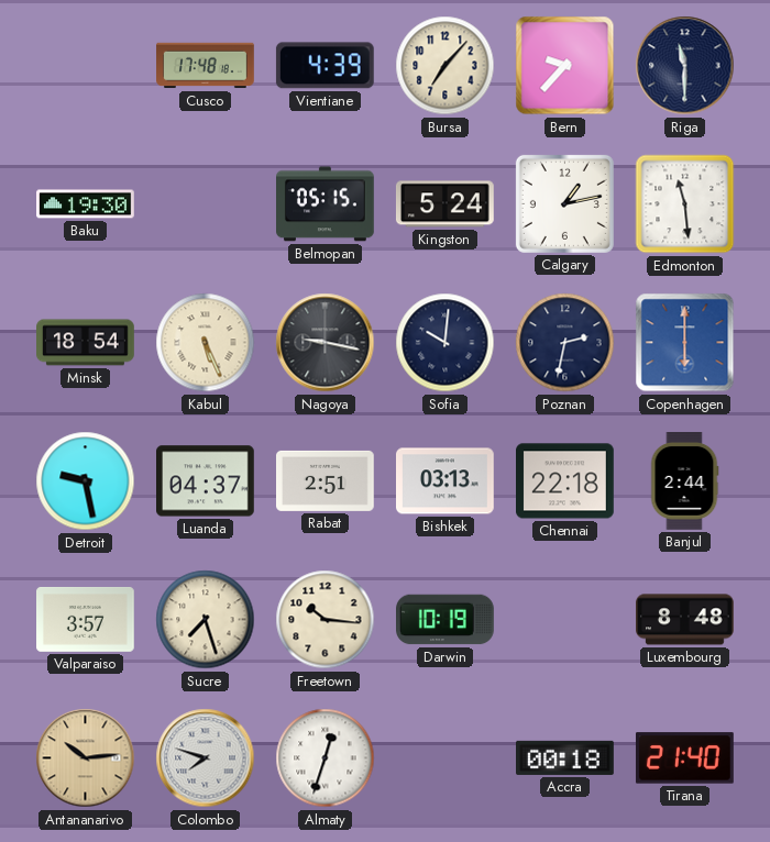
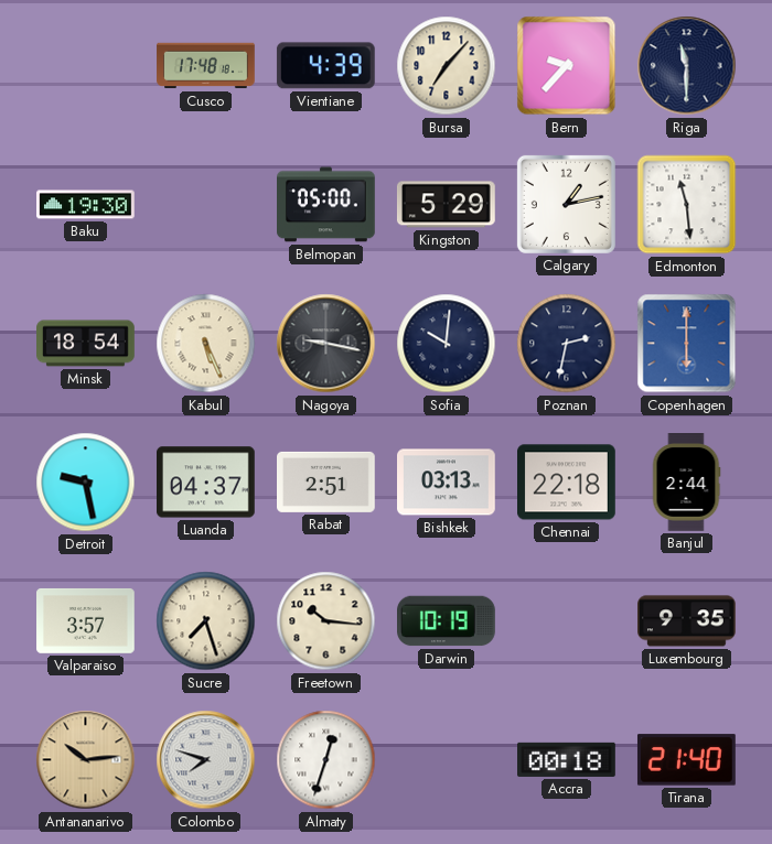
Belmopan: 05:15 -> 05:00 (326, 205)
Kingston: 5:24 -> 5:29 (446, 205)
Luxembourg: 8:48 -> 9:35 (687, 621)
